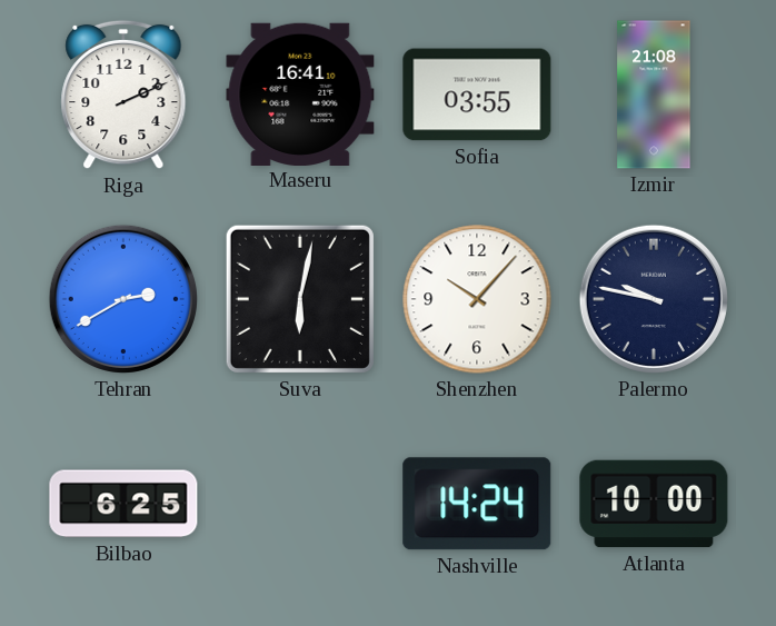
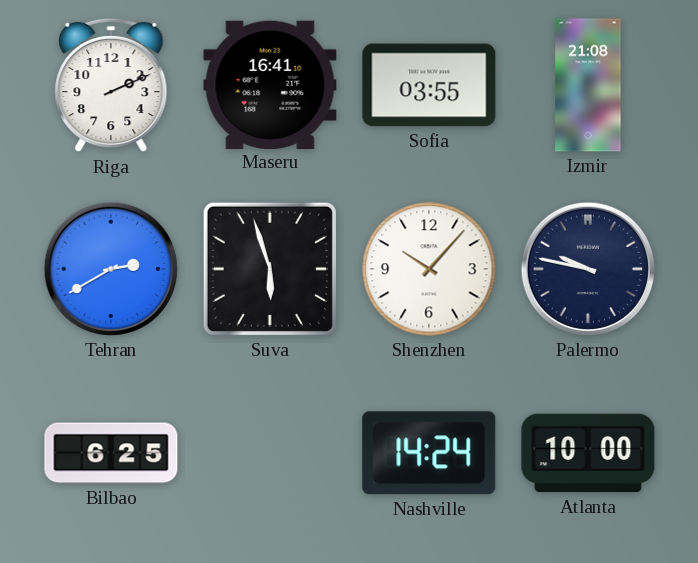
Suva: 6:02 -> 5:57 (270, 269)
